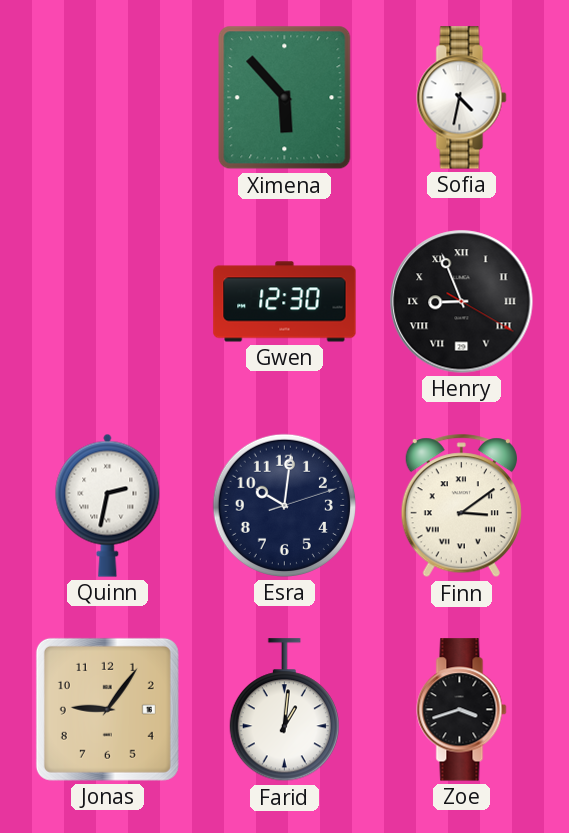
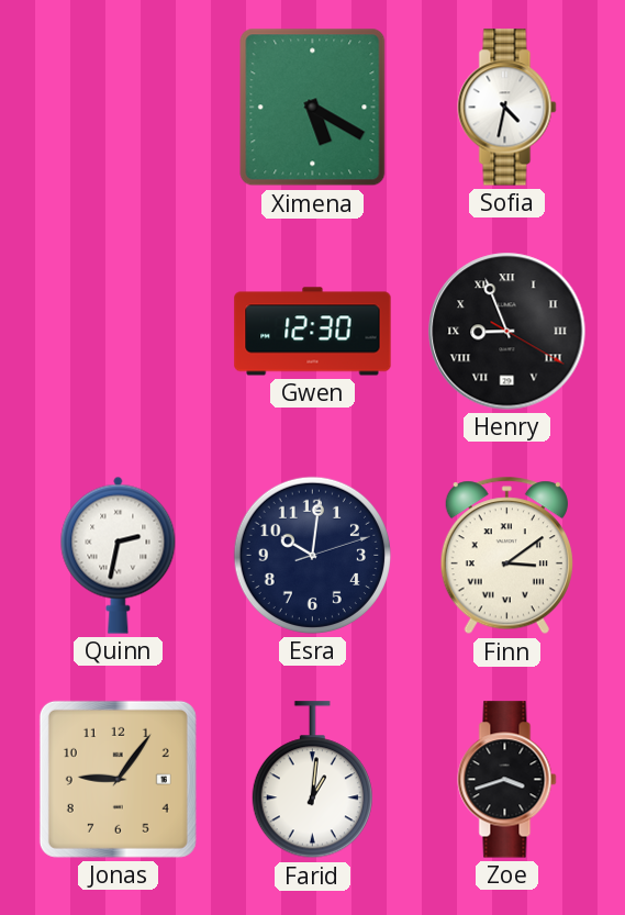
Ximena: 5:53 -> 5:20 (313, 108)
